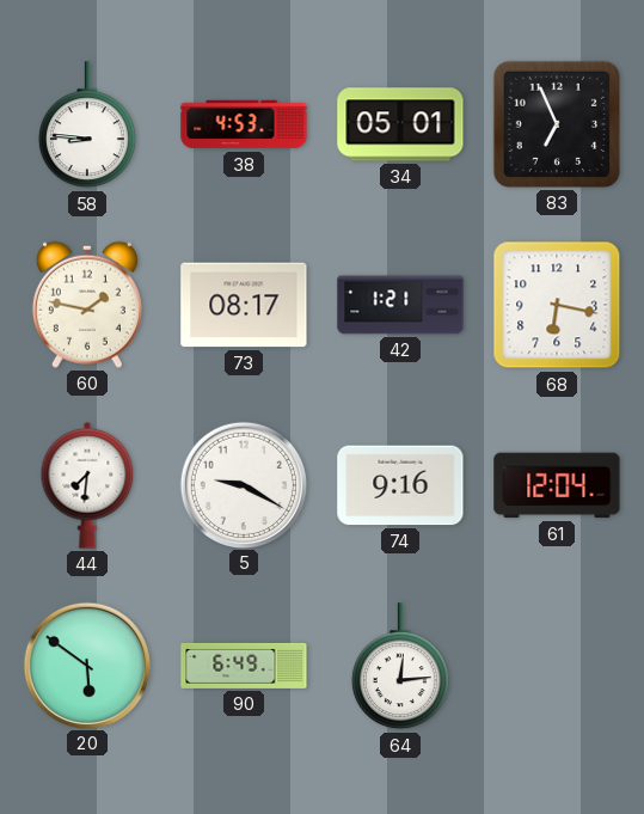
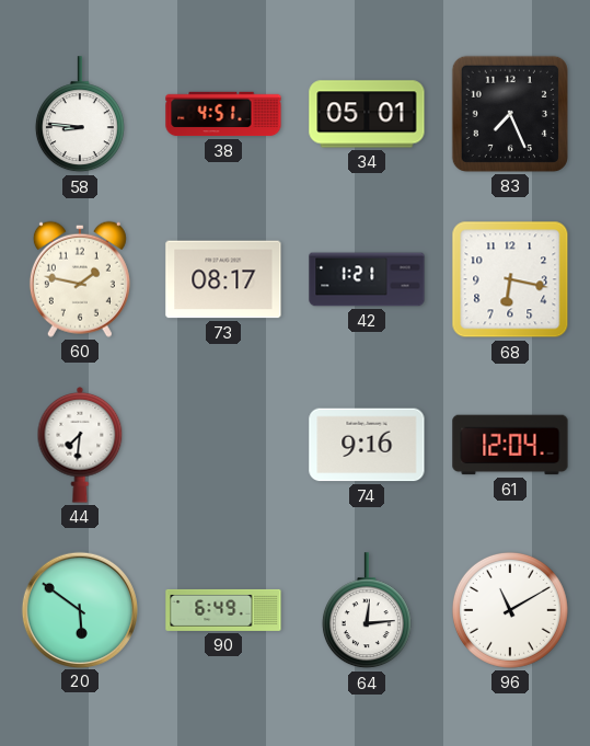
38: 4:53 -> 4:51 (223, 114)
83: 6:56 -> 7:26 (510, 114)
5: 9:20 -> none (243, 484)
96: none -> 11:10 (510, 610)
